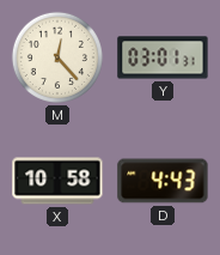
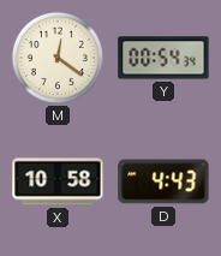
M: 12:23 -> 12:21 (58, 58)
Y: 03:01 -> 00:54 (163, 58)
